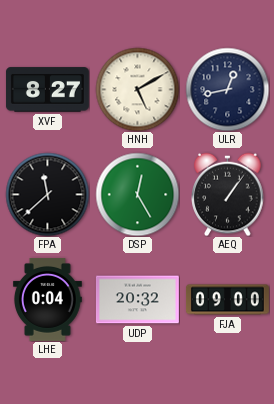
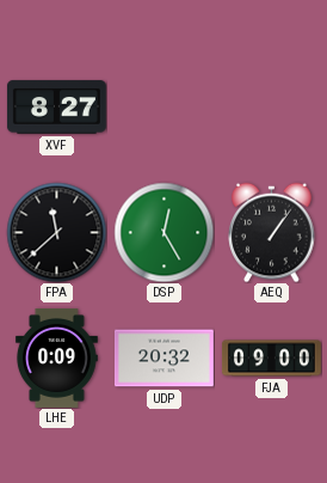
HNH: 5:10 -> none (137, 89)
ULR: 12:43 -> none (227, 89)
LHE: 0:04 -> 0:09 (56, 357)
